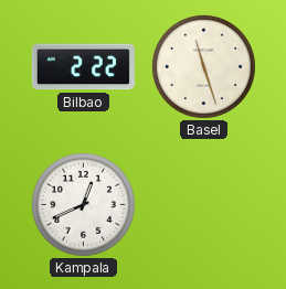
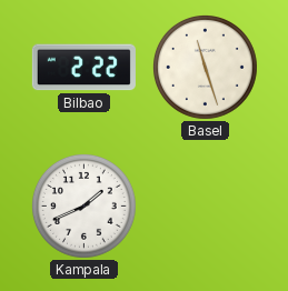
Kampala: 12:41 -> 1:41 (83, 205)
